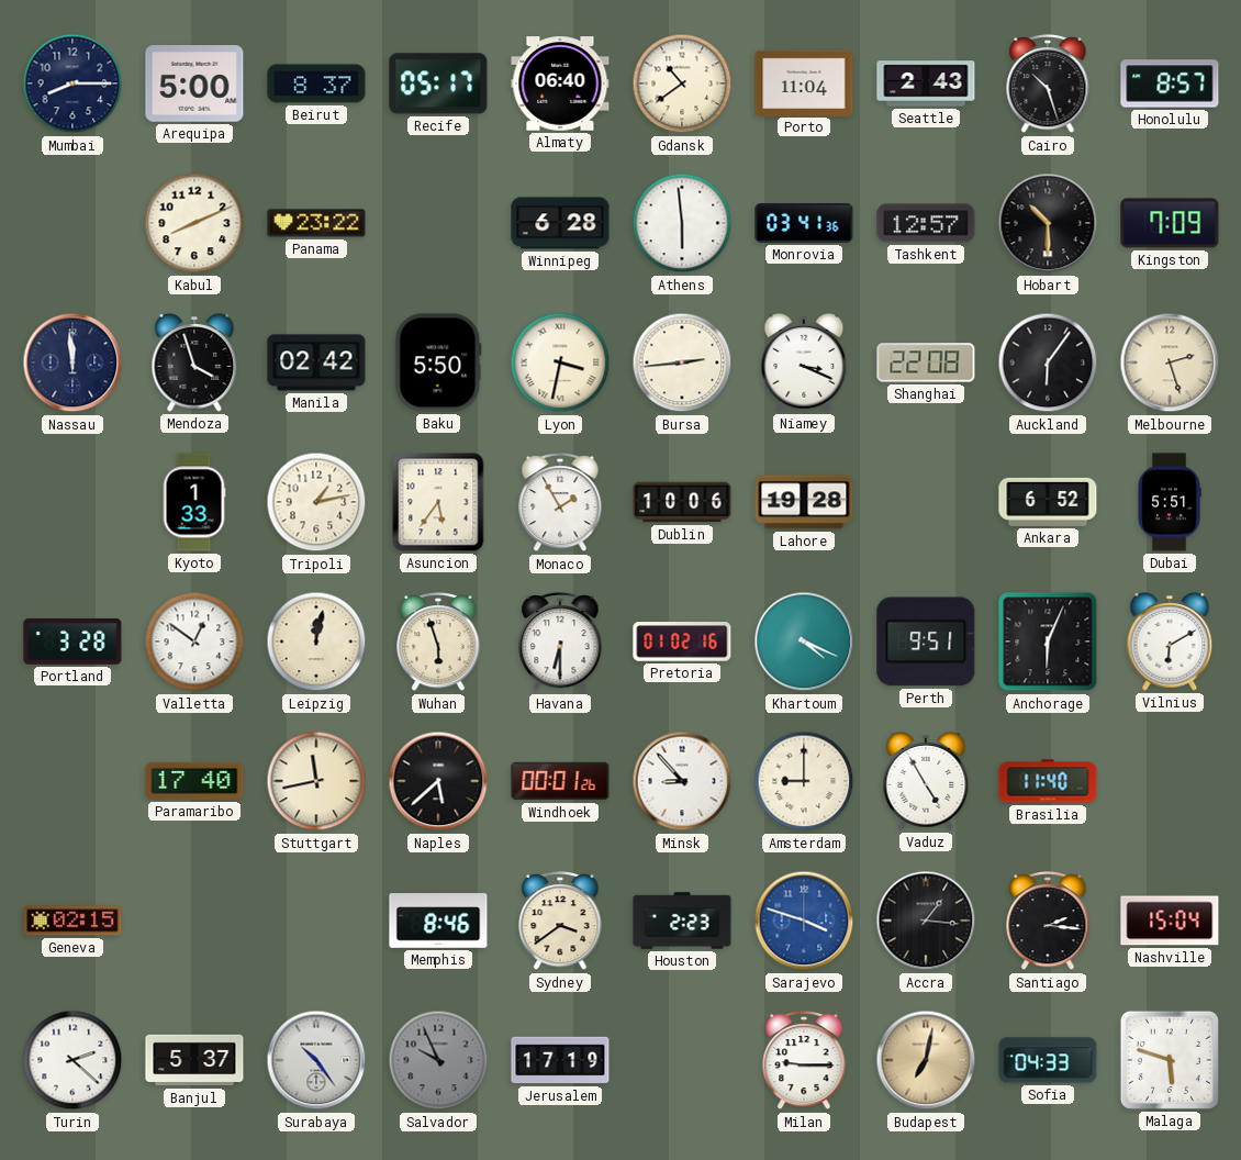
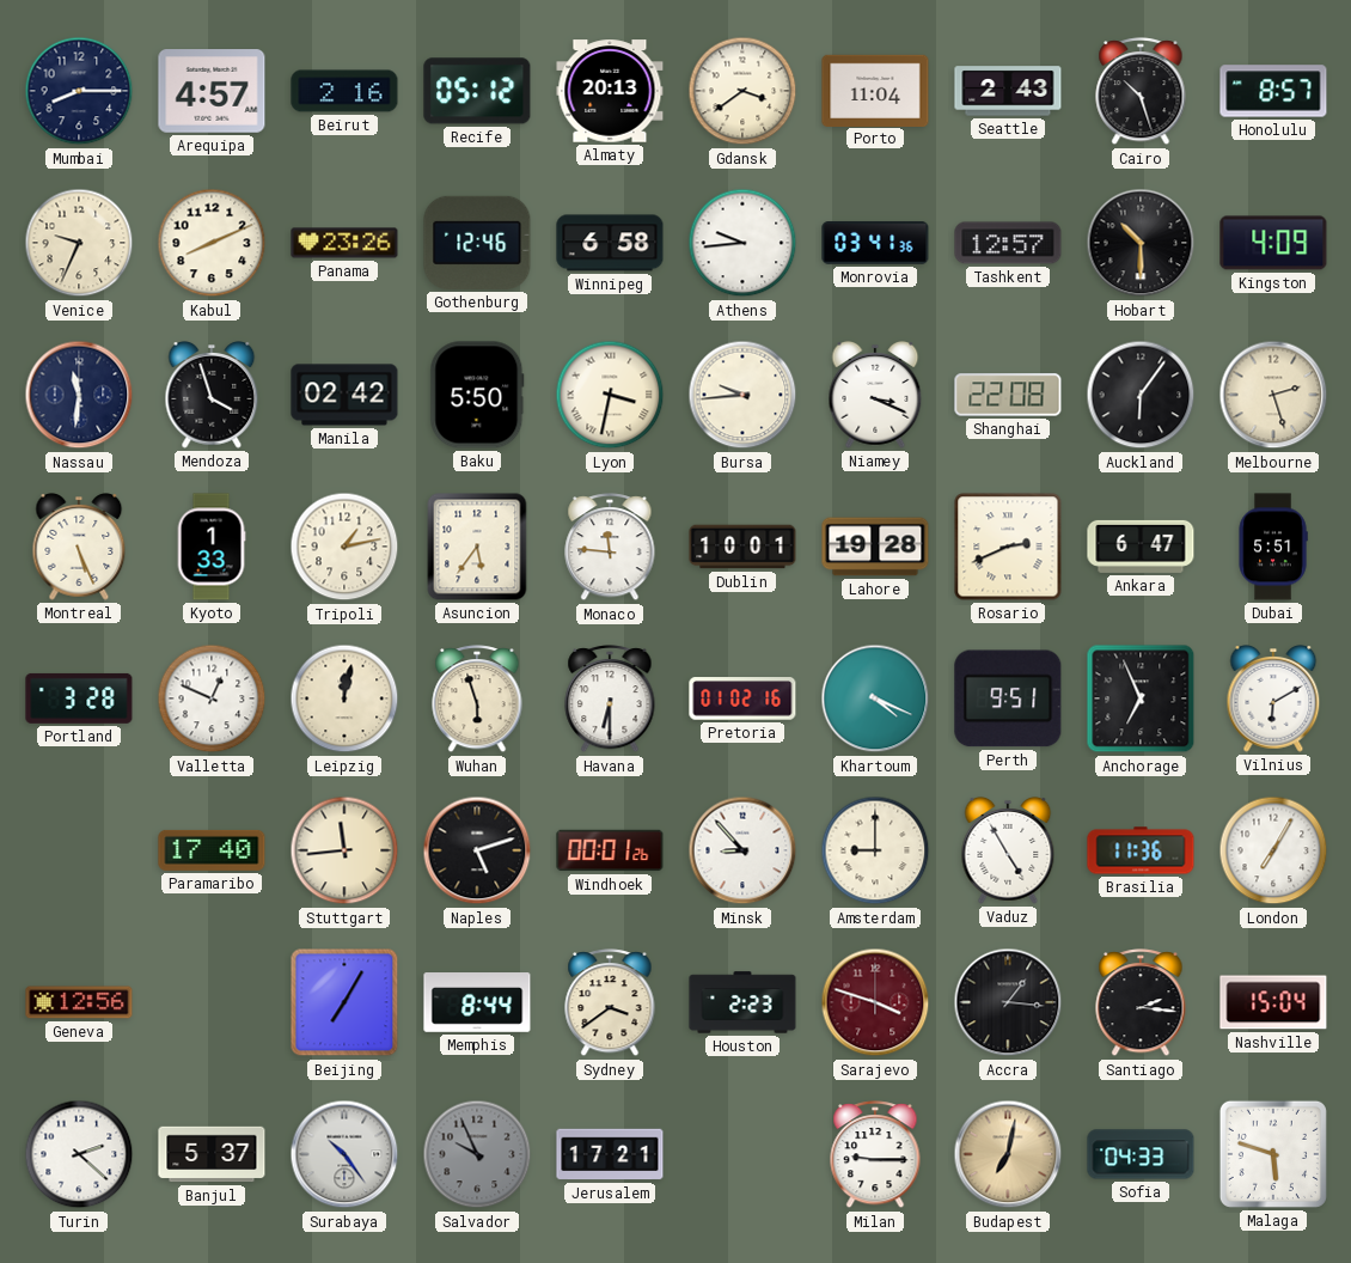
Arequipa: 5:00 -> 4:57 (212, 91)
Beirut: 8:37 -> 2:16 (344, 91)
Recife: 05:17 -> 05:12 (477, 91)
Almaty: 06:40 -> 20:13 (610, 91)
Gdansk: 10:39 -> 3:39 (742, 91)
Venice: none -> 9:34 (79, 243)
Panama: 23:22 -> 23:26 (344, 243)
Gothenburg: none -> 12:46 (477, 243)
Winnipeg: 6:28 -> 6:58 (610, 243)
Athens: 5:59 -> 9:44 (742, 243)
Kingston: 7:09 -> 4:09 (1273, 243)
Nassau: 11:59 -> 11:31 (79, 395)
Bursa: 2:44 -> 9:44 (742, 395)
Montreal: none -> 5:26 (79, 548)
Monaco: 1:55 -> 11:46 (610, 548)
Dublin: 10:06 -> 10:01 (742, 547)
Rosario: none -> 2:41 (1008, 547)
Ankara: 6:52 -> 6:47 (1141, 547)
Valletta: 12:51 -> 12:49 (212, 698)
Anchorage: 6:04 -> 6:56 (1141, 698)
Stuttgart: 11:43 -> 11:44 (344, 850)
Naples: 5:38 -> 5:12 (477, 850)
Brasilia: 11:40 -> 11:36 (1141, 850)
London: none -> 7:05 (1273, 850)
Geneva: 02:15 -> 12:56 (79, 1002)
Beijing: none -> 7:05 (344, 1002)
Memphis: 8:46 -> 8:44 (477, 1002)
Sarajevo dial: blue -> burgundy (875, 1002)
Jerusalem: 17:19 -> 17:21 (610, 1154)
